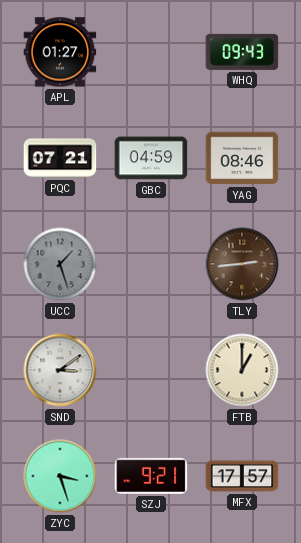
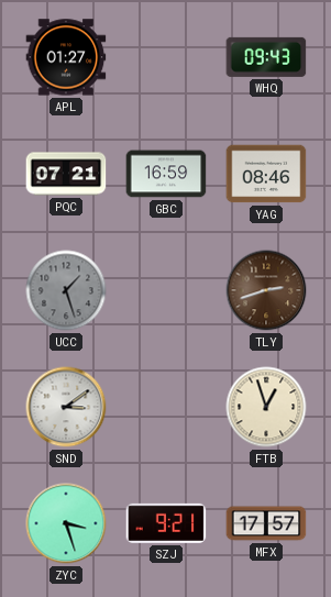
GBC: 04:59 -> 16:59 (166, 174)
TLY: 2:44 -> 2:42 (266, 290)
FTB: 1:00 -> 12:57 (266, 407)
